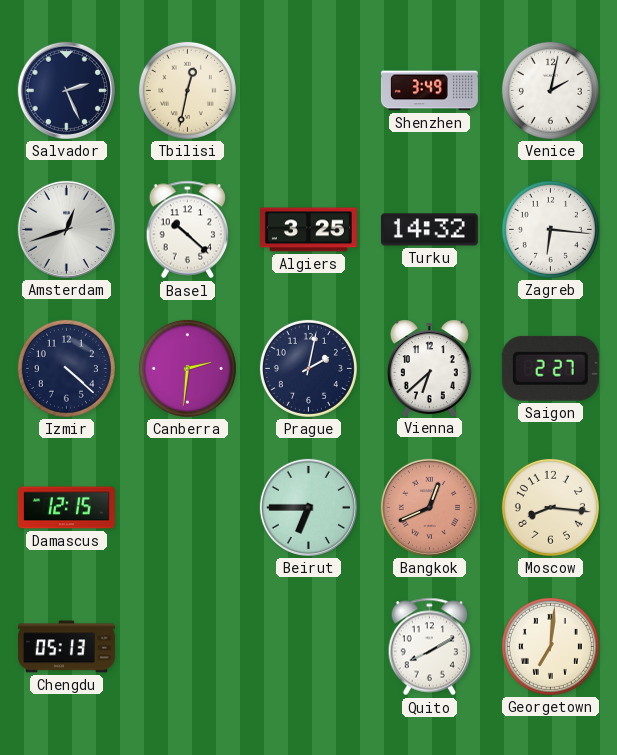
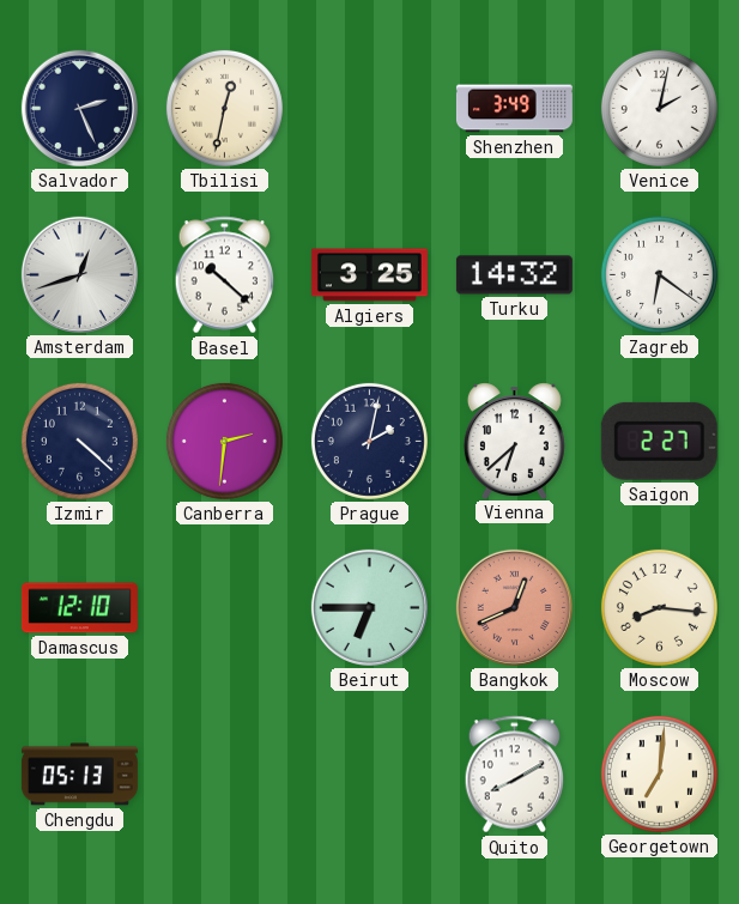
Zagreb: 6:16 -> 6:21 (659, 274)
Damascus: 12:15 -> 12:10 (79, 608)
